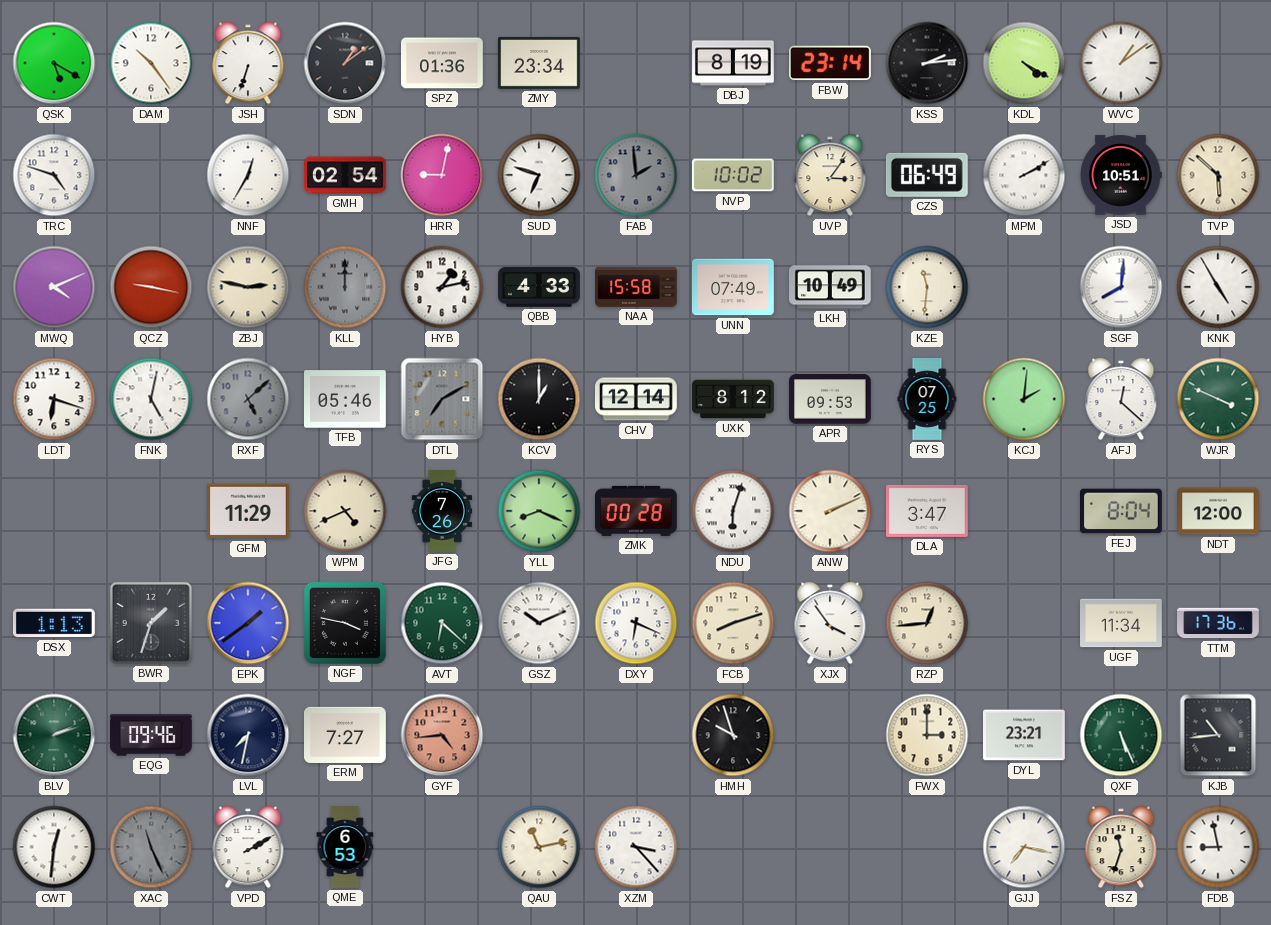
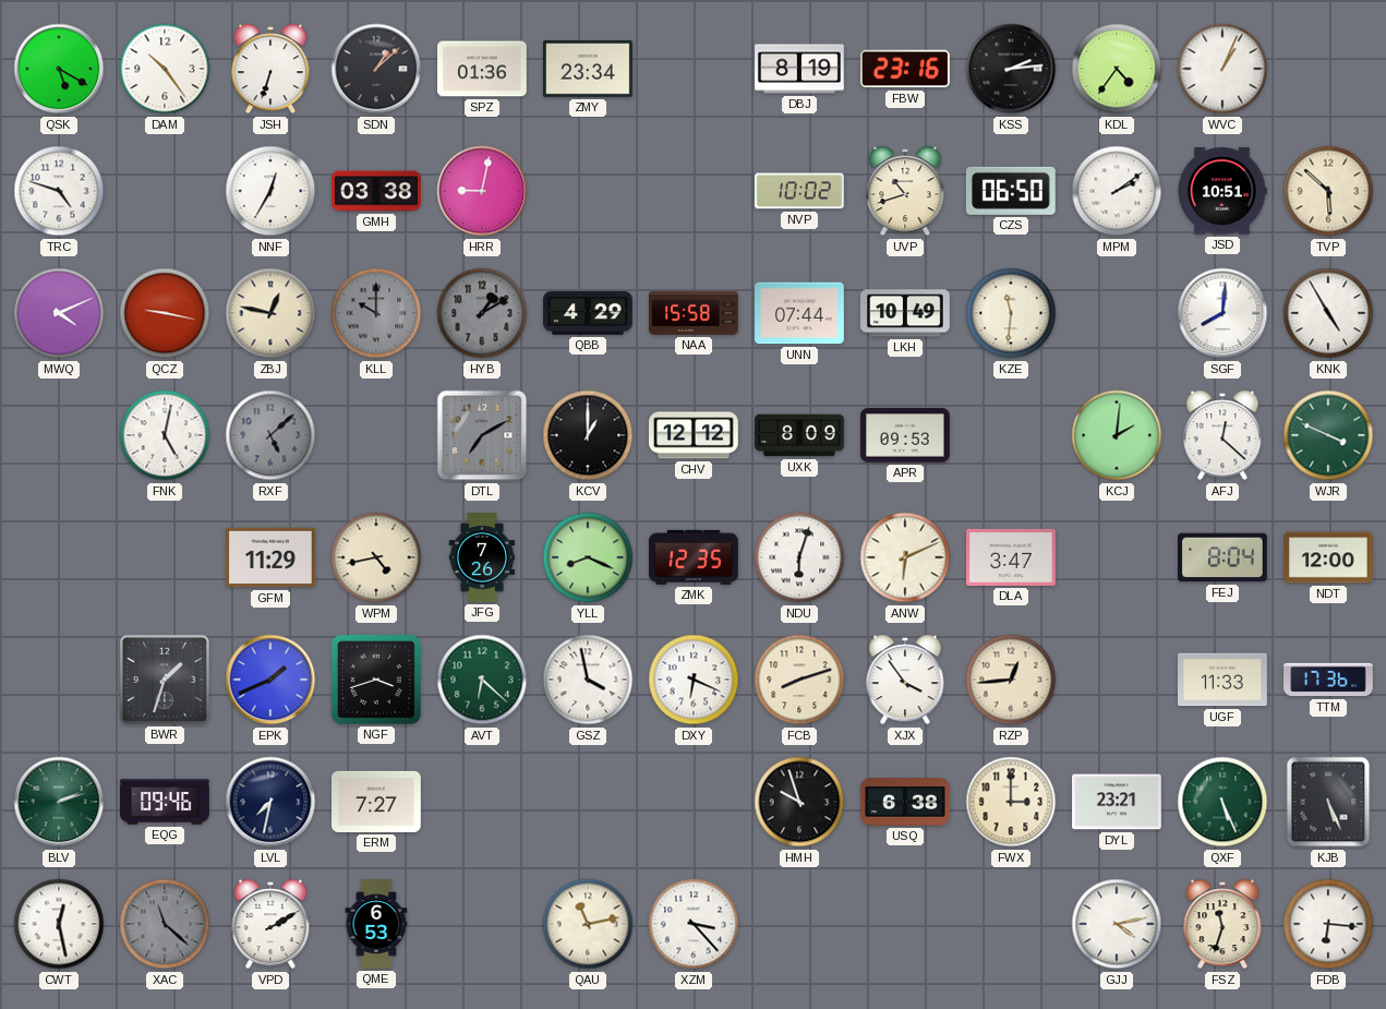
SDN: 1:09 -> 1:08 (376, 69)
FBW: 23:14 -> 23:16 (906, 69)
KDL: 4:20 -> 4:36 (1117, 69)
WVC: 1:09 -> 1:04 (1222, 69)
GMH: 02:54 -> 03:38 (377, 191)
SUD: 6:48 -> none (539, 175)
FAB: 1:59 -> none (636, 175)
UVP: 3:06 -> 10:42 (905, 191)
CZS: 06:49 -> 06:50 (1011, 191)
MPM: 2:10 -> 2:09 (1117, 191)
ZBJ: 2:47 -> 12:47 (270, 313)
KLL: 12:00 -> 10:00 (376, 313)
HYB: 1:13 -> 1:10 (482, 313)
HYB dial: white -> grey (482, 313)
QBB: 4:33 -> 4:29 (588, 313)
UNN: 07:49 -> 07:44 (800, 313)
LDT: 6:18 -> none (54, 399)
TFB: 05:46 -> none (346, 399)
CHV: 12:14 -> 12:12 (694, 435)
UXK: 8:12 -> 8:09 (799, 435)
RYS: 07:25 -> none (927, 399)
WPM: 4:41 -> 4:43 (376, 557)
ZMK: 00:28 -> 12:35 (695, 557)
ANW: 2:11 -> 6:11 (905, 557)
DSX: 1:13 -> none (55, 623)
EPK: 1:39 -> 1:41 (270, 680)
NGF: 3:47 -> 3:42 (376, 680)
GSZ: 10:11 -> 3:58 (588, 680)
UGF: 11:34 -> 11:33 (1224, 680)
GYF: 4:44 -> none (442, 735)
USQ: none -> 6:38 (905, 802)
KJB: 10:44 -> 5:26 (1328, 802)
CWT: 12:31 -> 12:28 (59, 924)
XAC: 11:26 -> 11:22 (165, 924)
GJJ: 7:17 -> 4:13 (1117, 924)
FDB: 8:58 -> 6:16 (1328, 924)
